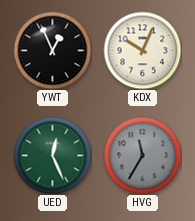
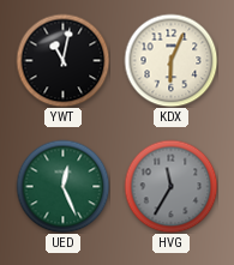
YWT: 12:56 -> 11:02 (62, 60)
KDX: 10:04 -> 6:04 (170, 60)
